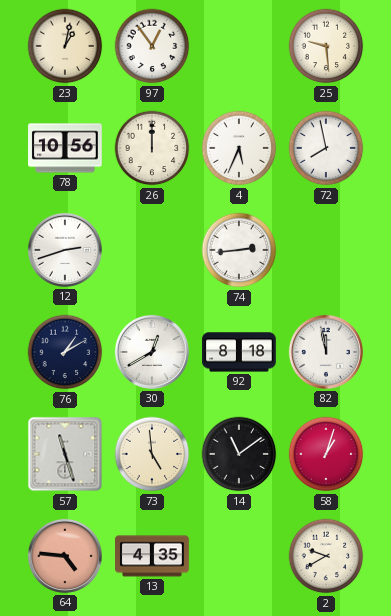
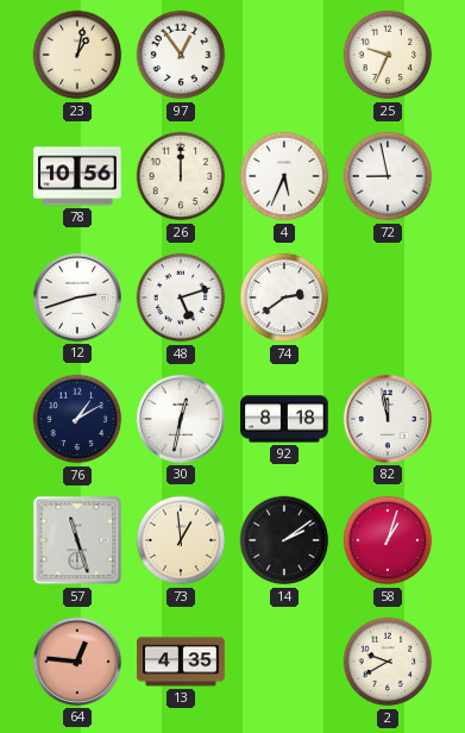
25: 9:29 -> 9:34 (388, 55)
72: 7:58 -> 8:58 (388, 176)
48: none -> 5:12 (181, 297)
74: 2:44 -> 2:39 (284, 297)
30: 12:40 -> 12:32 (181, 419)
73: 4:59 -> 12:59 (181, 540)
14: 11:09 -> 2:09 (284, 540)
64: 4:46 -> 12:46 (77, 662)
